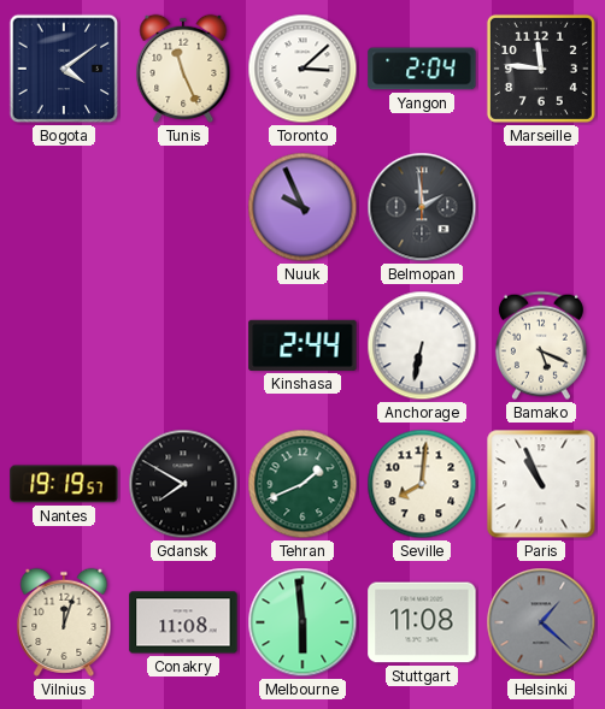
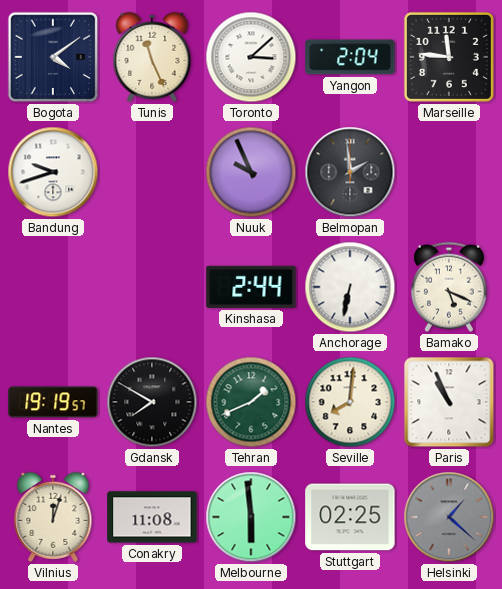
Bandung: none -> 9:42 (53, 172)
Stuttgart: 11:08 -> 02:25 (350, 517)
